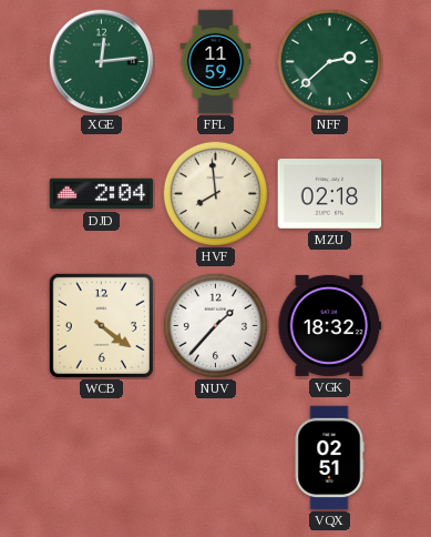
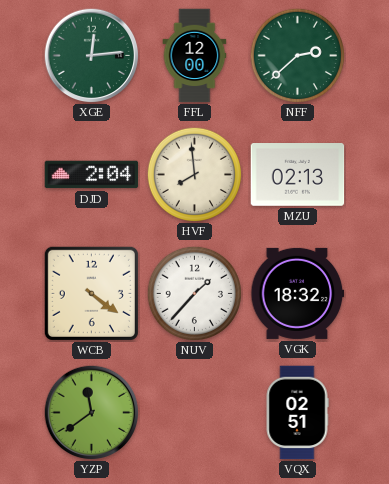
FFL: 11:59 -> 12:00 (195, 56)
MZU: 02:18 -> 02:13 (298, 175)
YZP: none -> 11:39 (91, 412)
